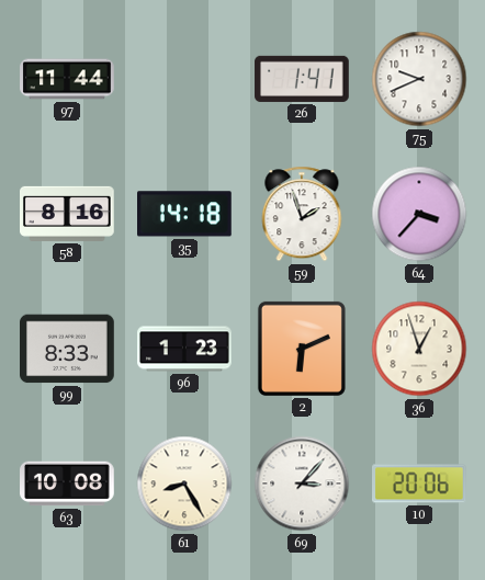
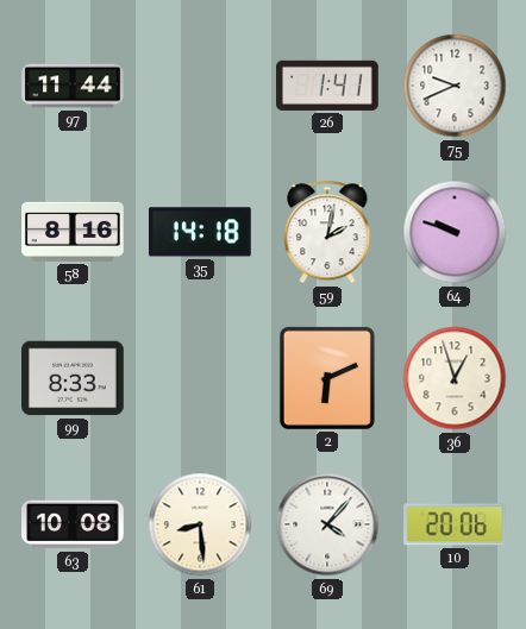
59: 1:57 -> 2:02 (327, 232)
64: 3:37 -> 9:48 (455, 232)
96: 1:23 -> none (184, 349)
61: 8:25 -> 8:29 (200, 524)
69: 3:07 -> 4:07 (327, 524)
